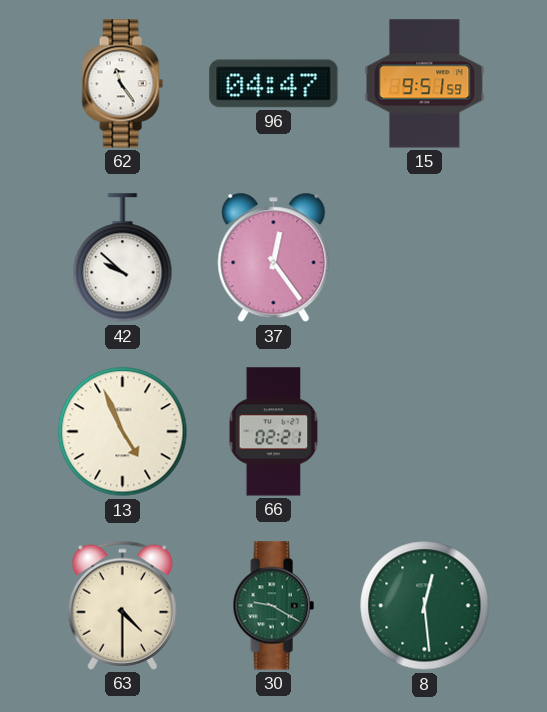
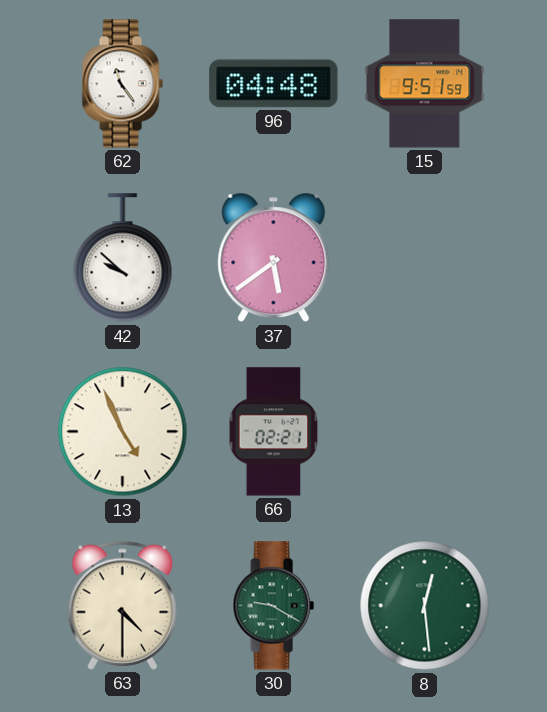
96: 04:47 -> 04:48 (274, 84)
37: 12:24 -> 5:39 (274, 258)
